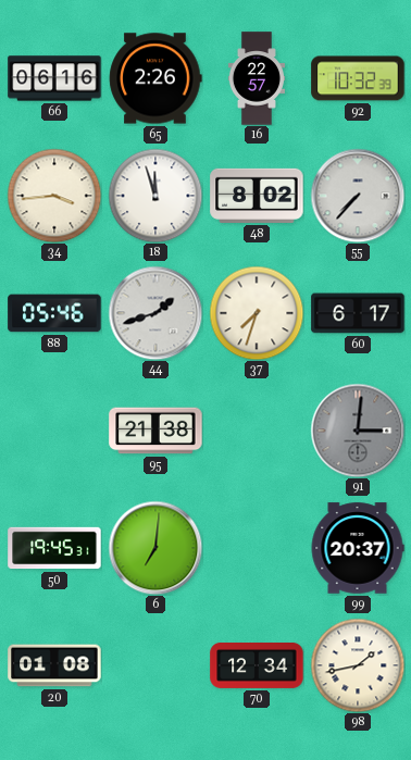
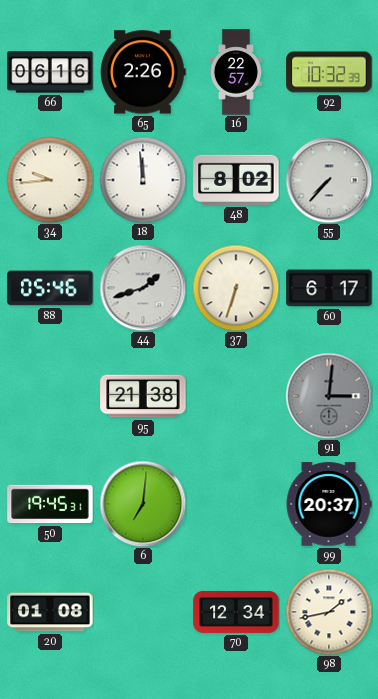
34: 3:44 -> 9:44 (50, 180)
18: 11:57 -> 11:59 (143, 180)
37: 7:33 -> 6:33 (236, 288)
